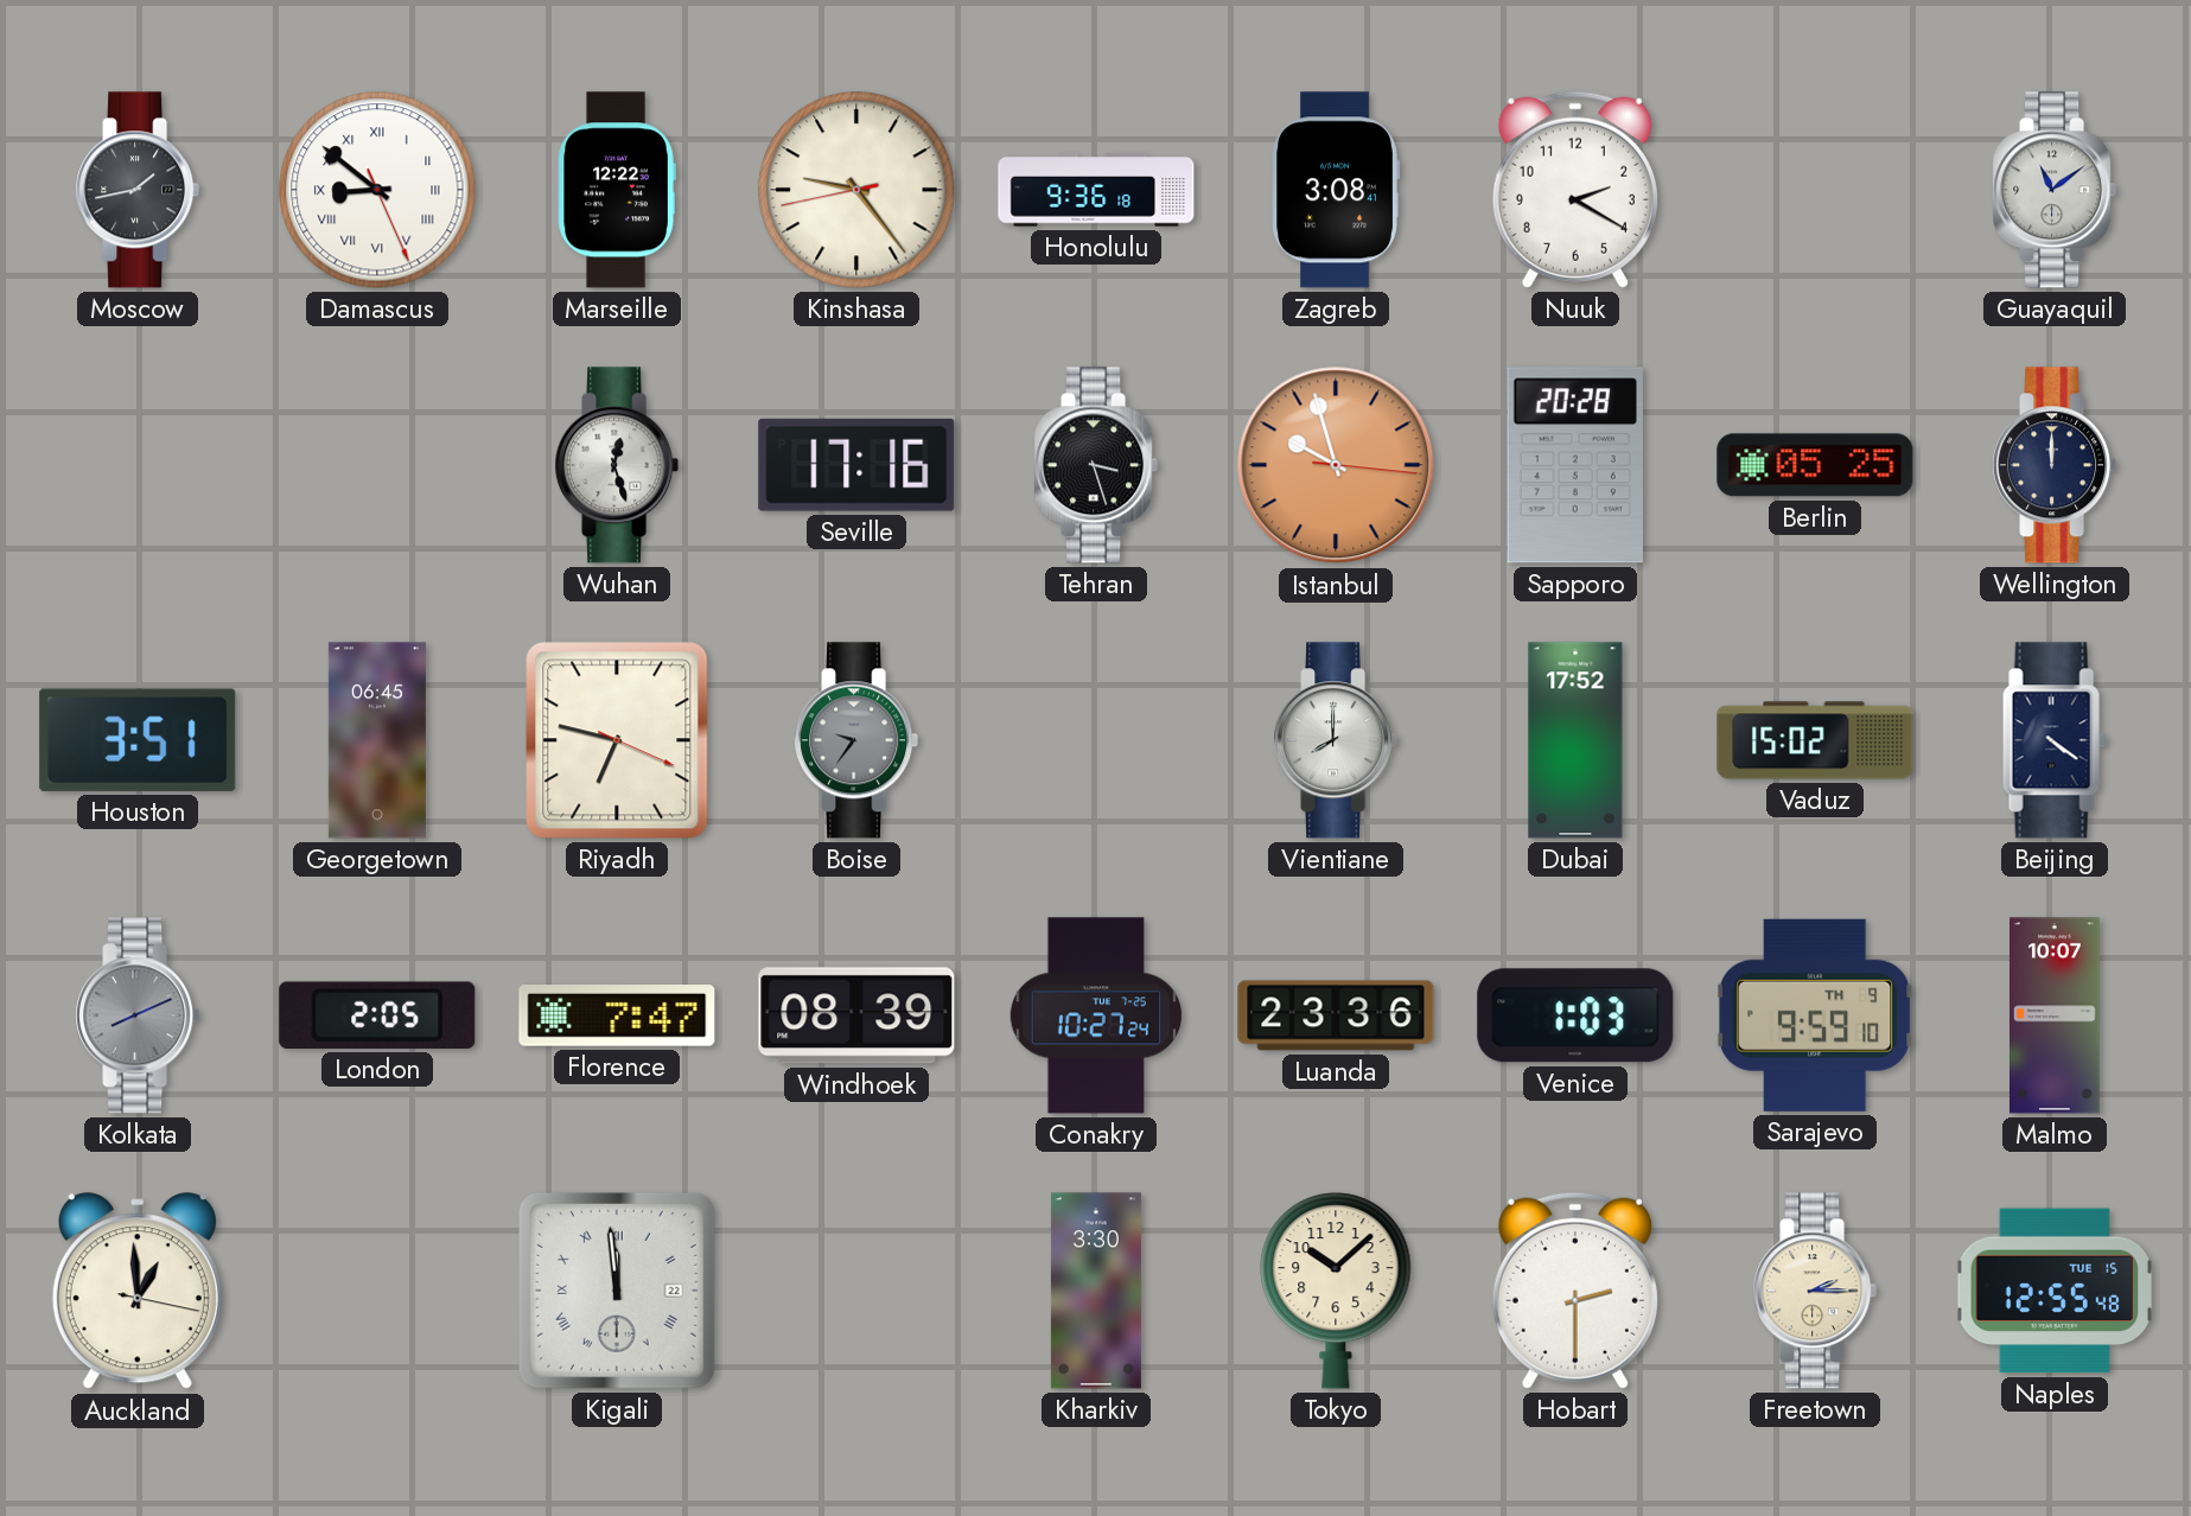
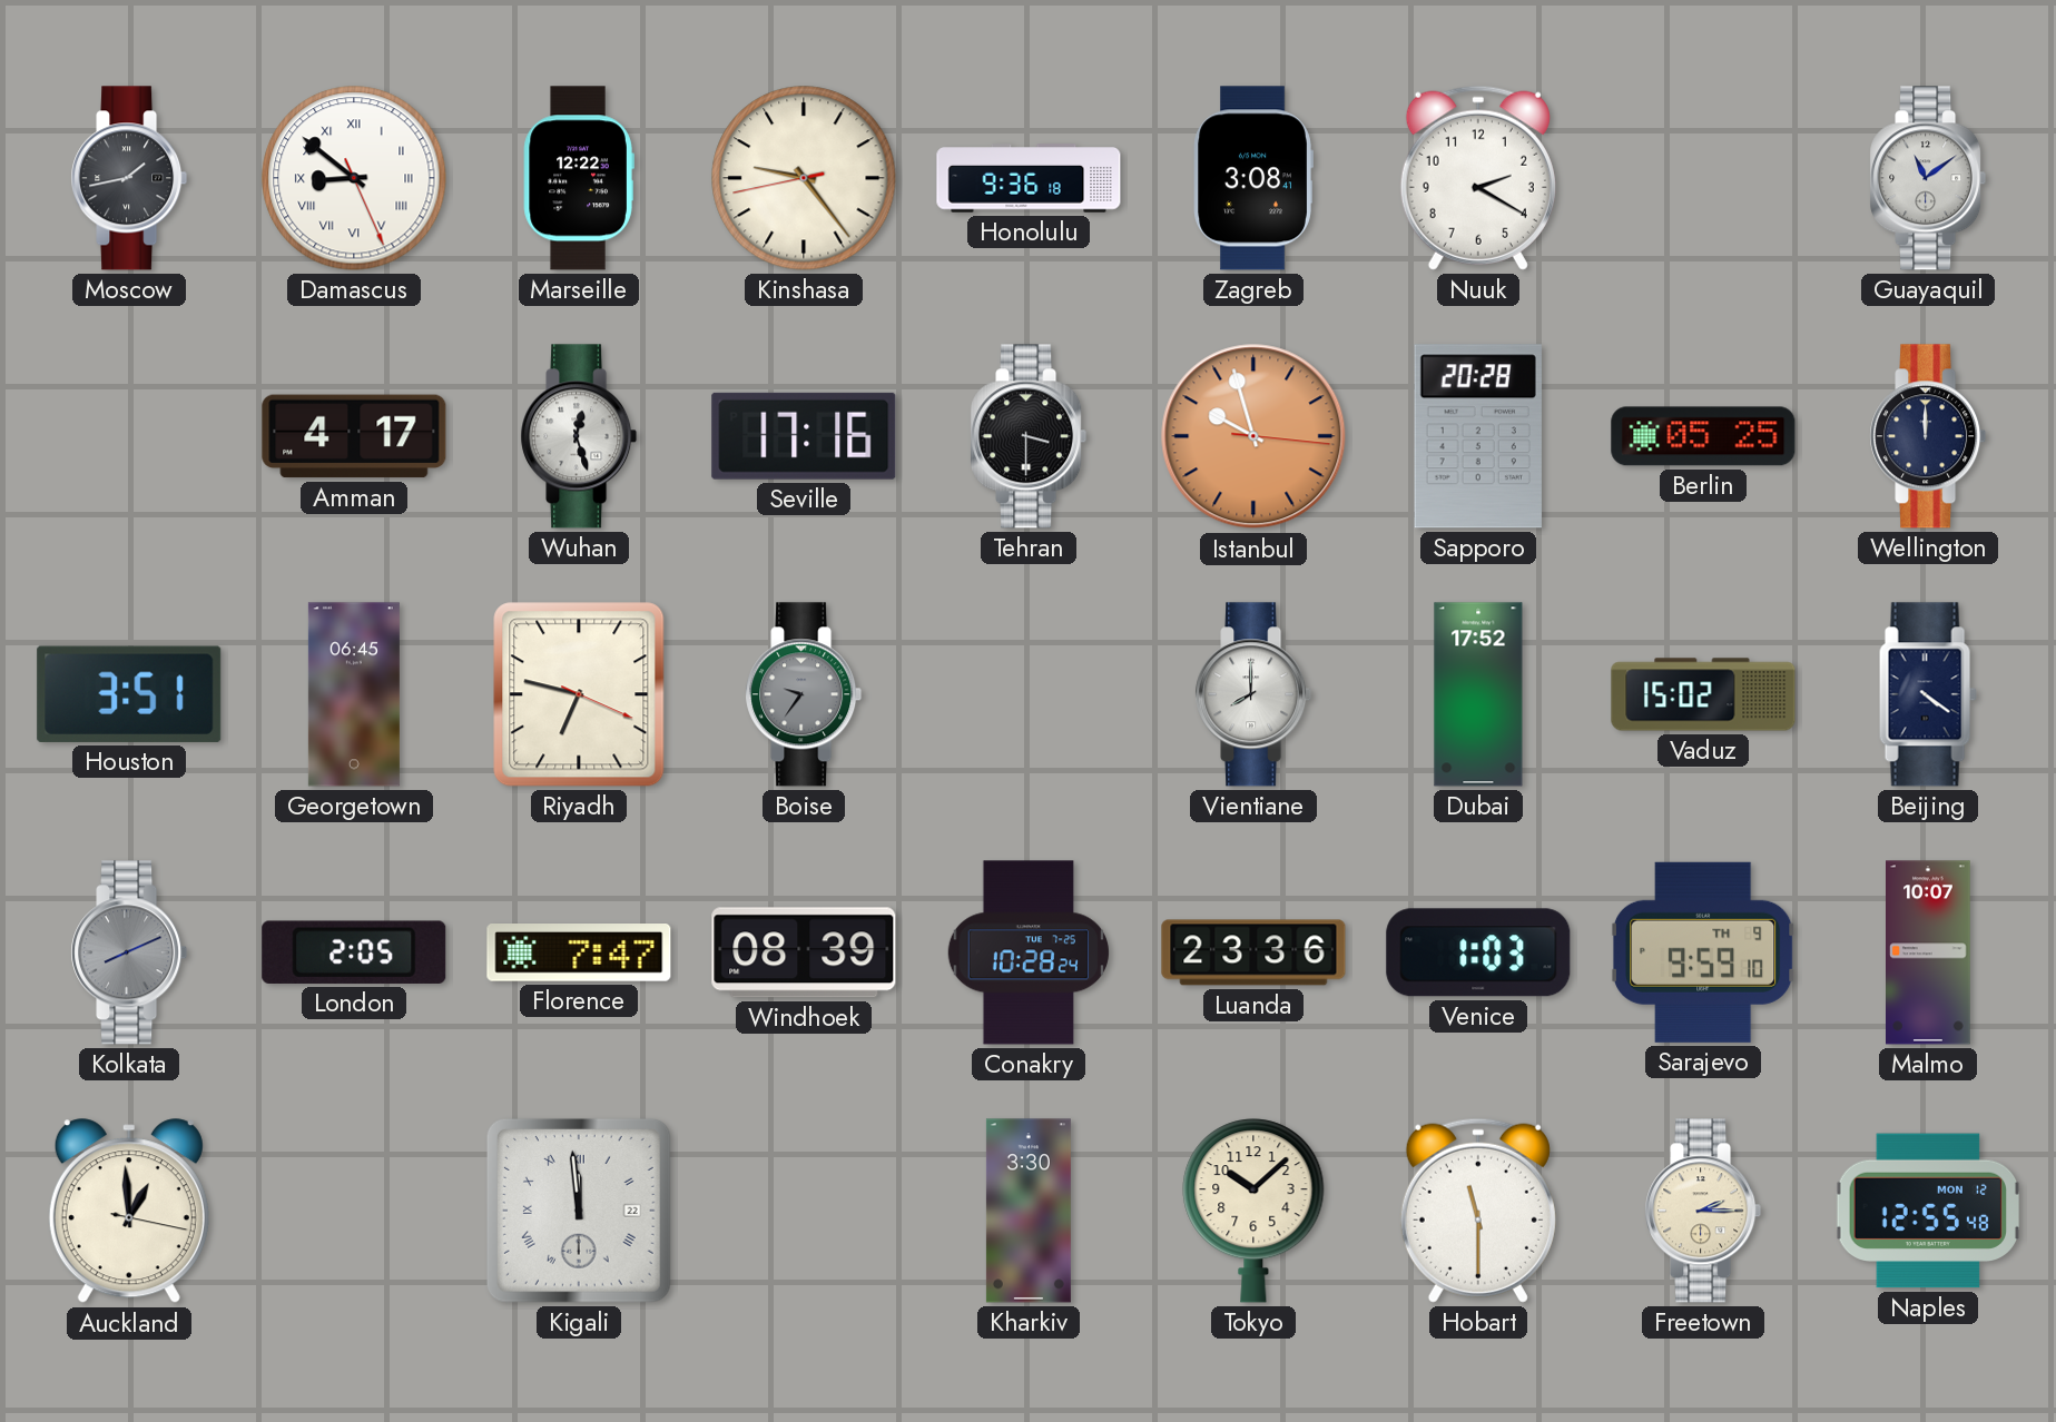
Amman: none -> 4:17 (354, 436)
Tehran: 3:27 -> 3:30 (1029, 436)
Conakry: 10:27 -> 10:28 (1027, 952)
Hobart: 2:30 -> 11:30 (1478, 1211)
Naples date: TUE 15 -> MON 12 (1928, 1211)
